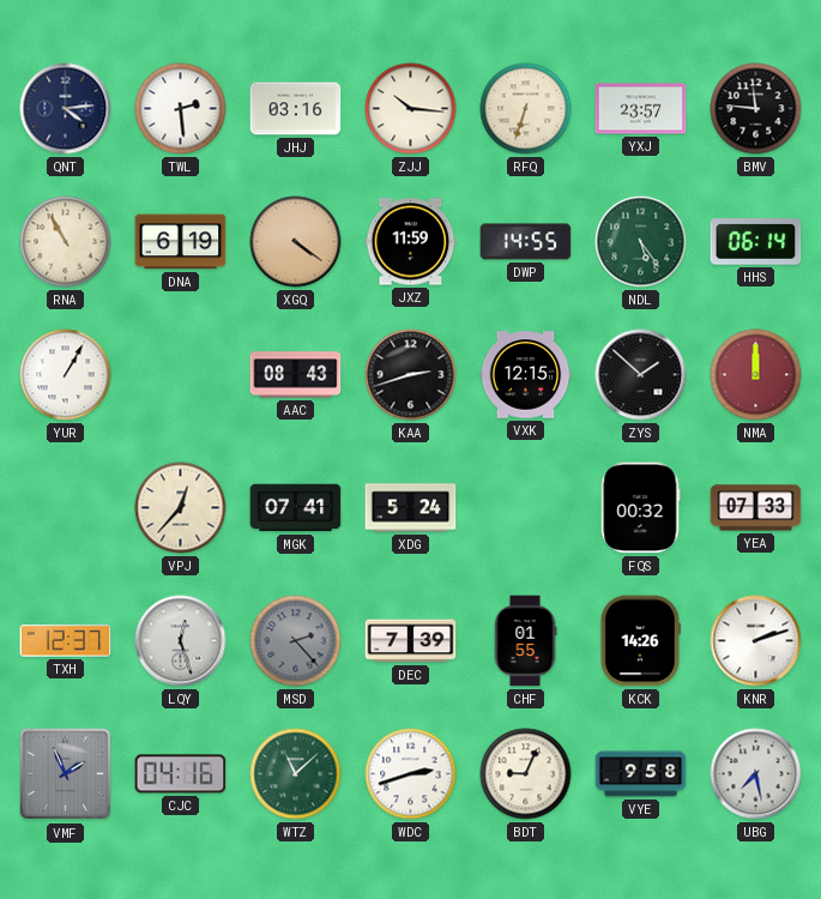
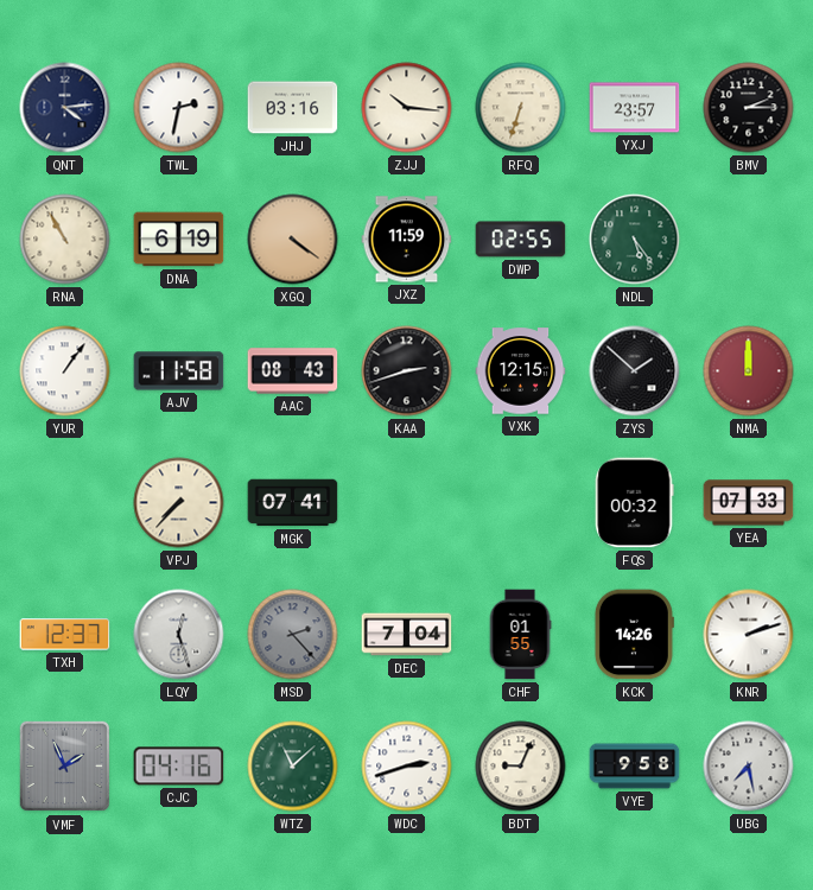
TWL: 2:29 -> 2:32 (179, 108)
BMV: 11:46 -> 2:15 (749, 108)
DWP: 14:55 -> 02:55 (521, 240)
HHS: 06:14 -> none (756, 242)
YUR: 1:05 -> 1:06 (65, 371)
AJV: none -> 11:58 (179, 371)
VPJ: 12:37 -> 7:37 (179, 503)
XDG: 5:24 -> none (411, 508)
DEC: 7:39 -> 7:04 (407, 635)
